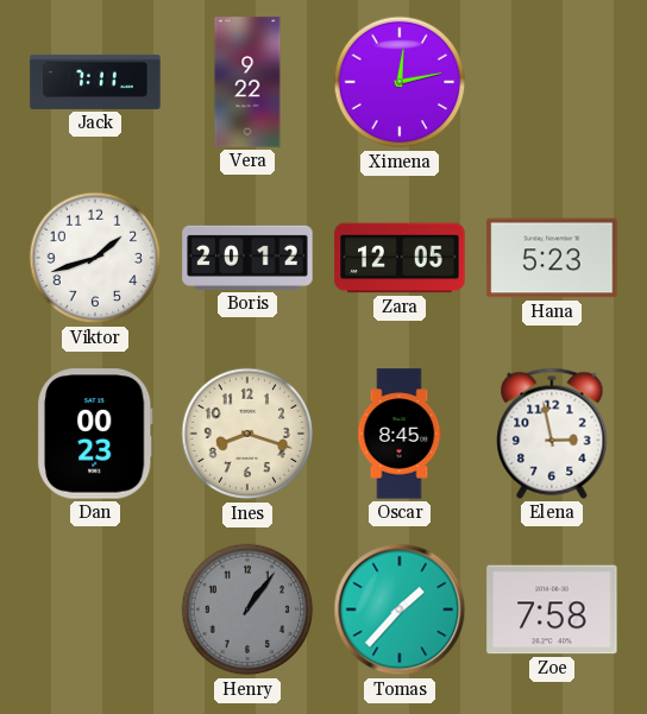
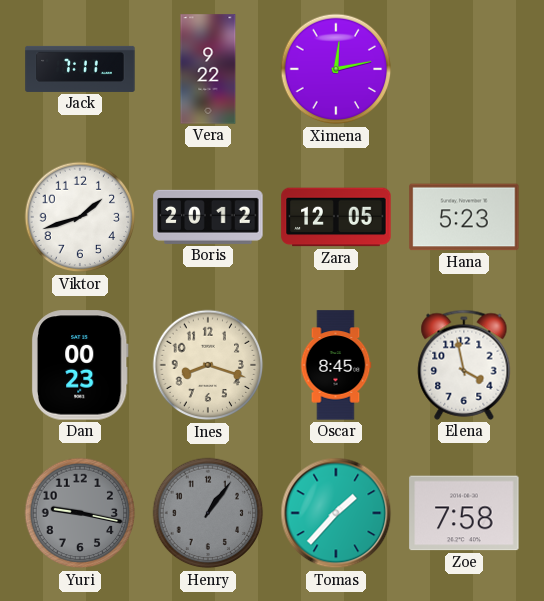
Elena: 2:58 -> 3:58 (464, 365)
Yuri: none -> 9:17 (80, 513)
